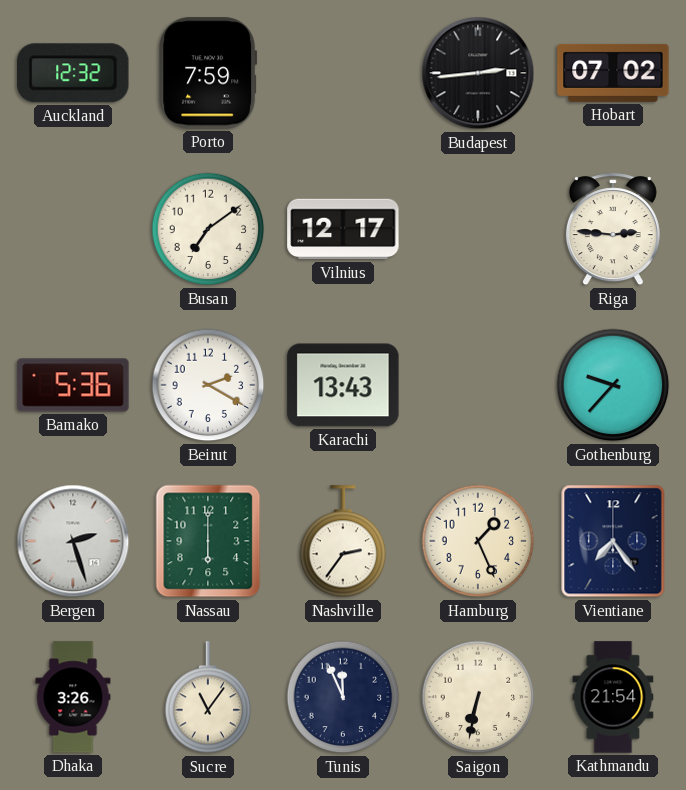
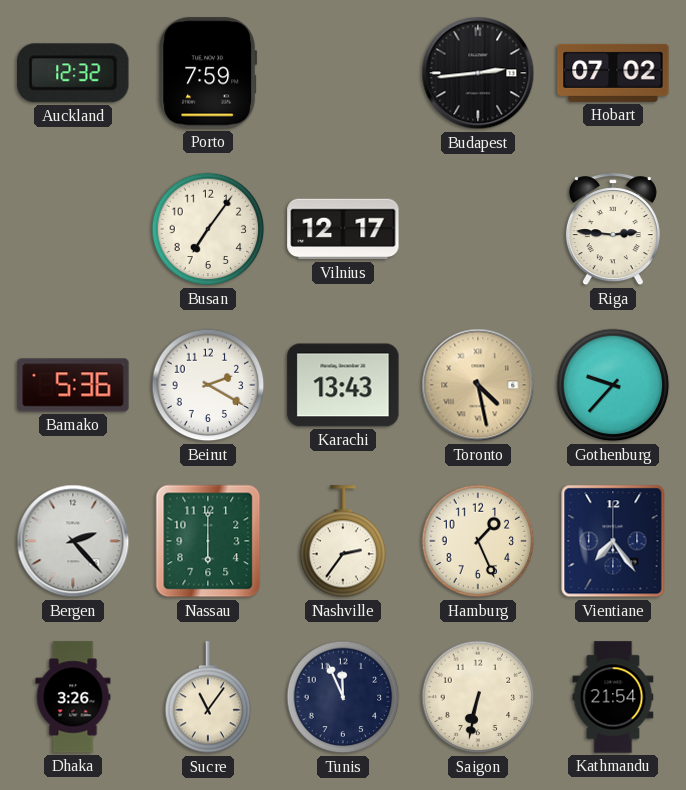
Busan: 7:09 -> 7:06 (208, 229)
Toronto: none -> 4:28 (478, 385)
Bergen: 2:27 -> 2:23 (73, 541)
